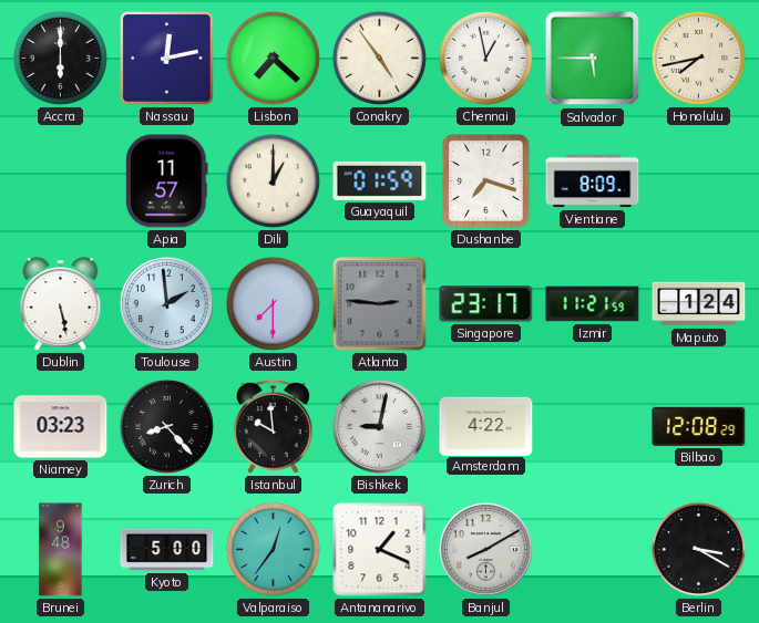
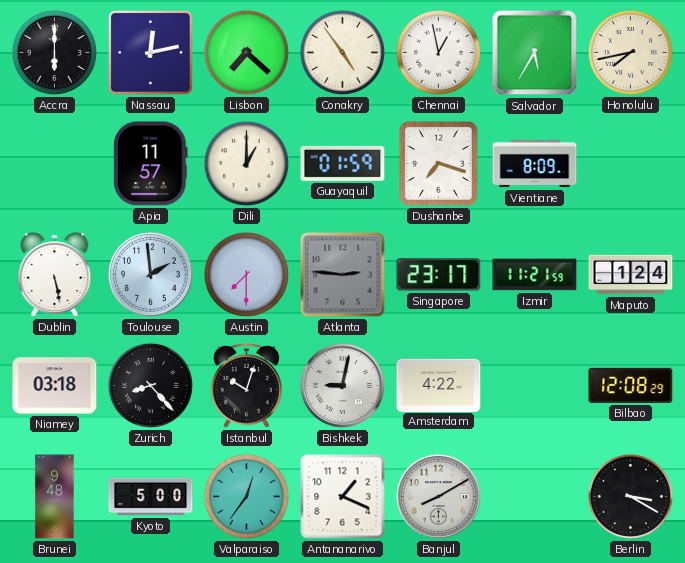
Salvador: 5:45 -> 5:35 (535, 53)
Niamey: 03:23 -> 03:18 (55, 386)
Istanbul: 9:59 -> 10:03 (247, 385)
